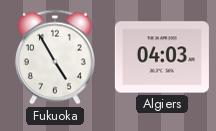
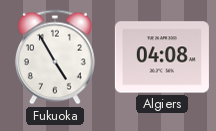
Algiers: 04:03 -> 04:08 (162, 57)
